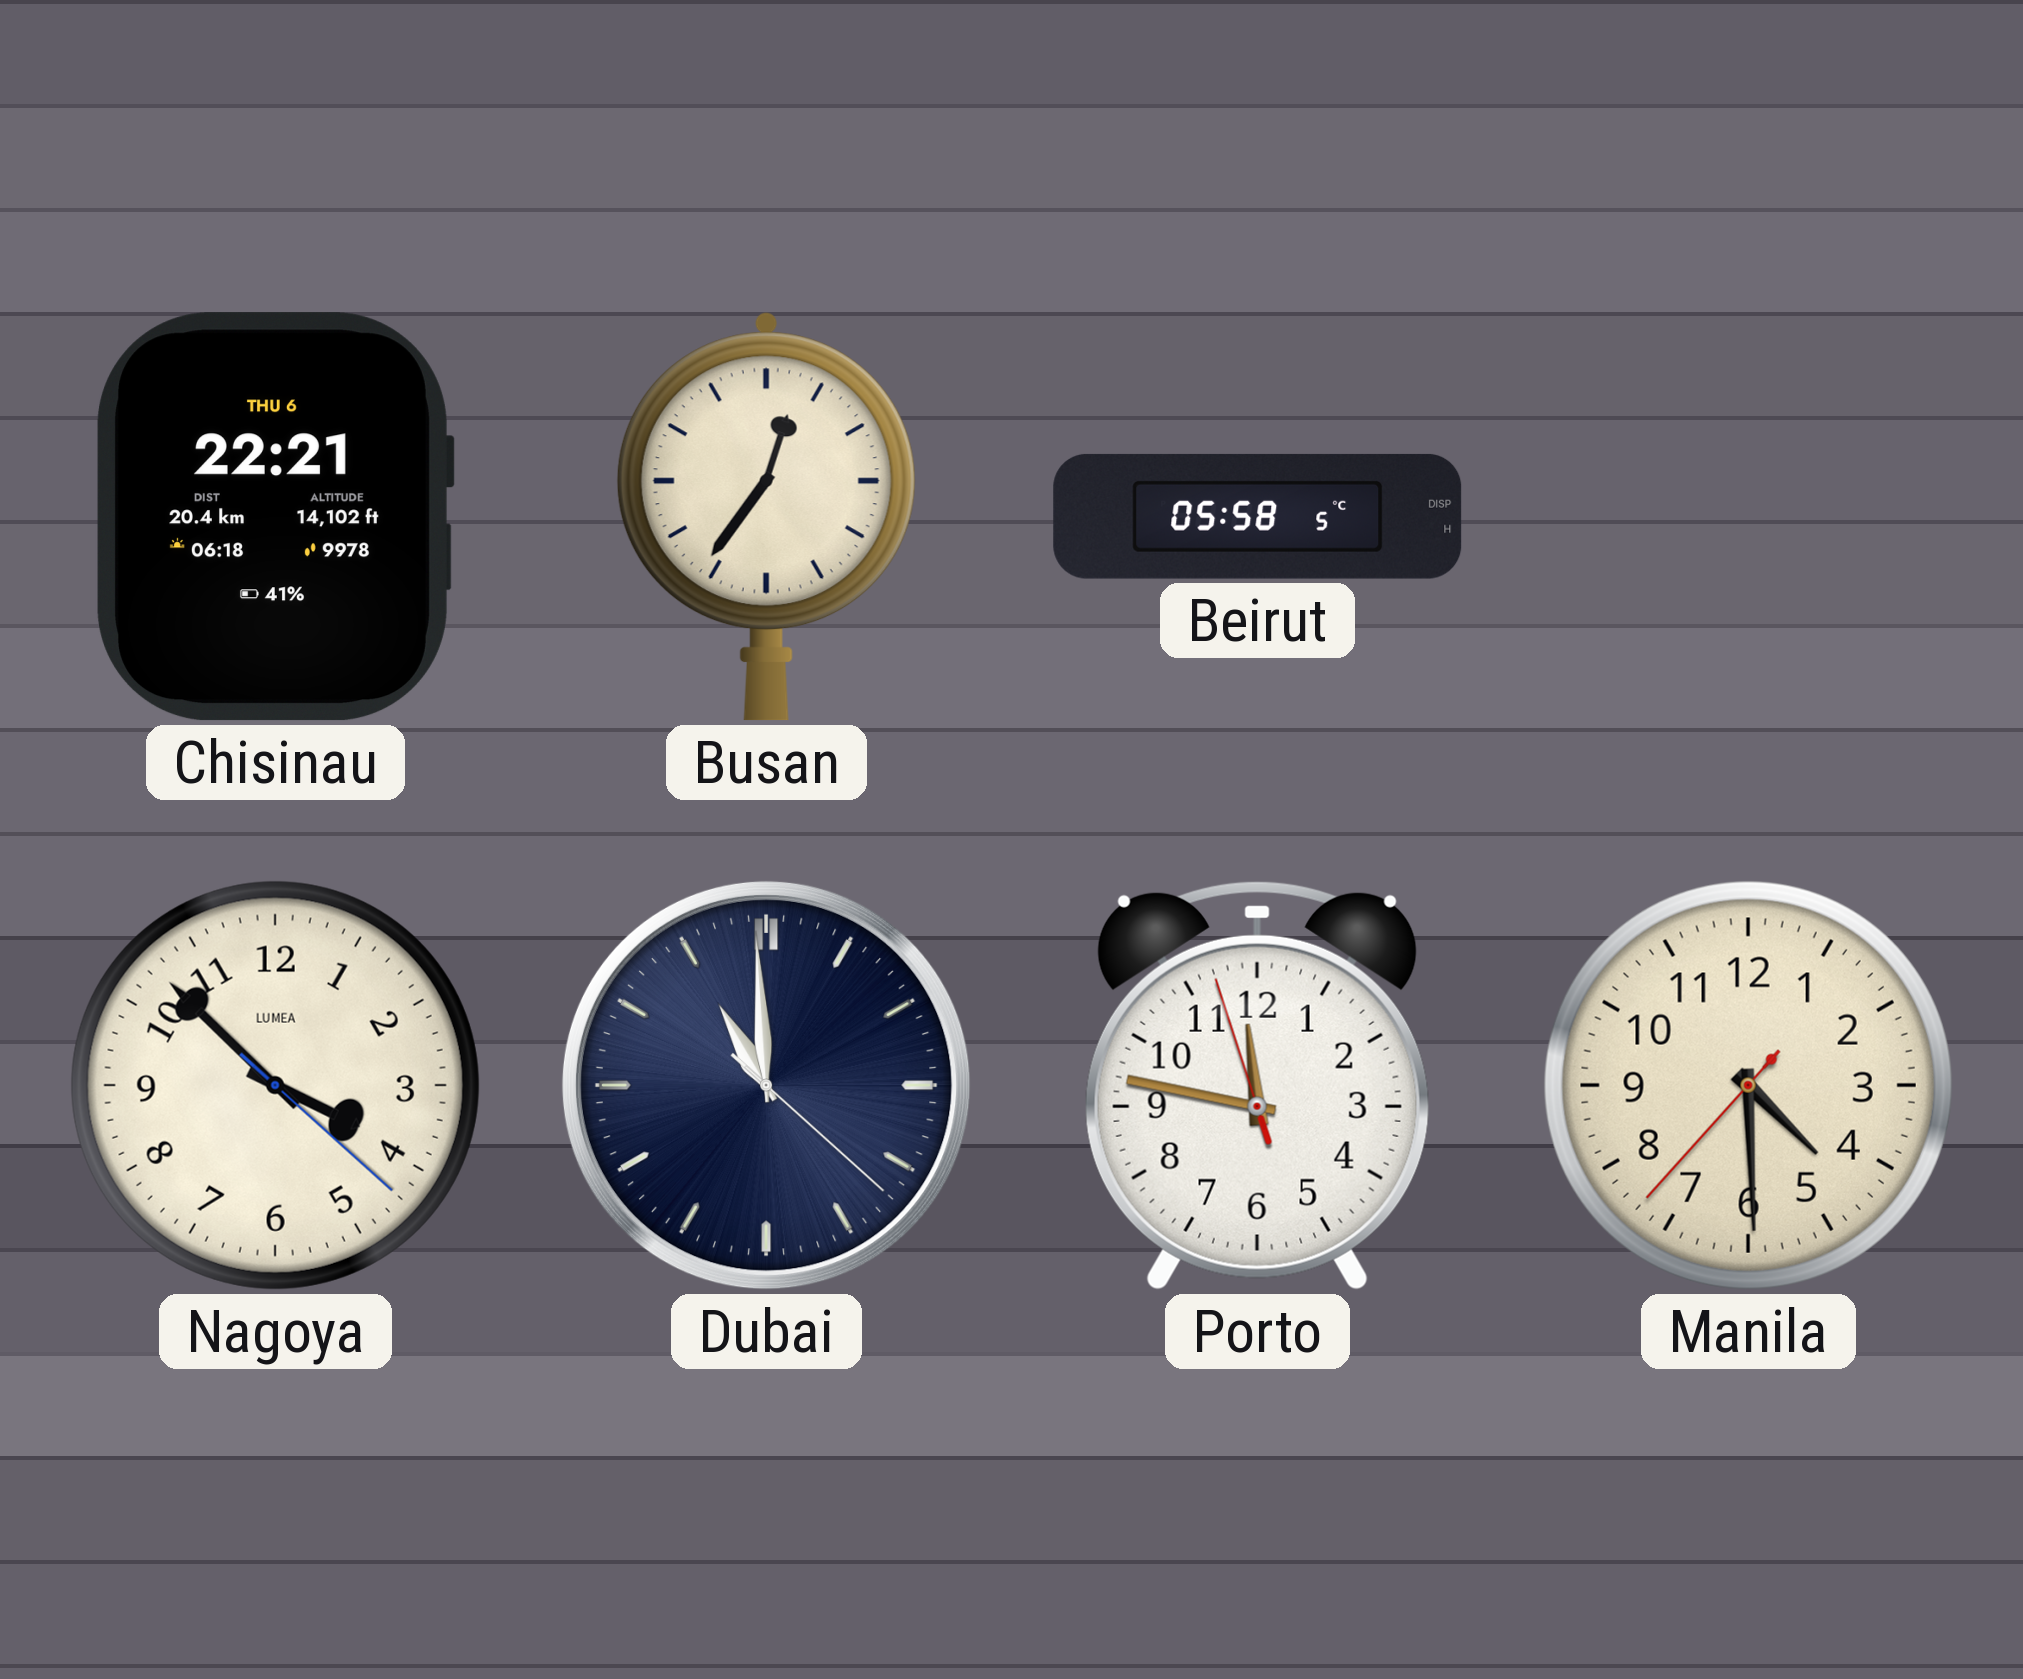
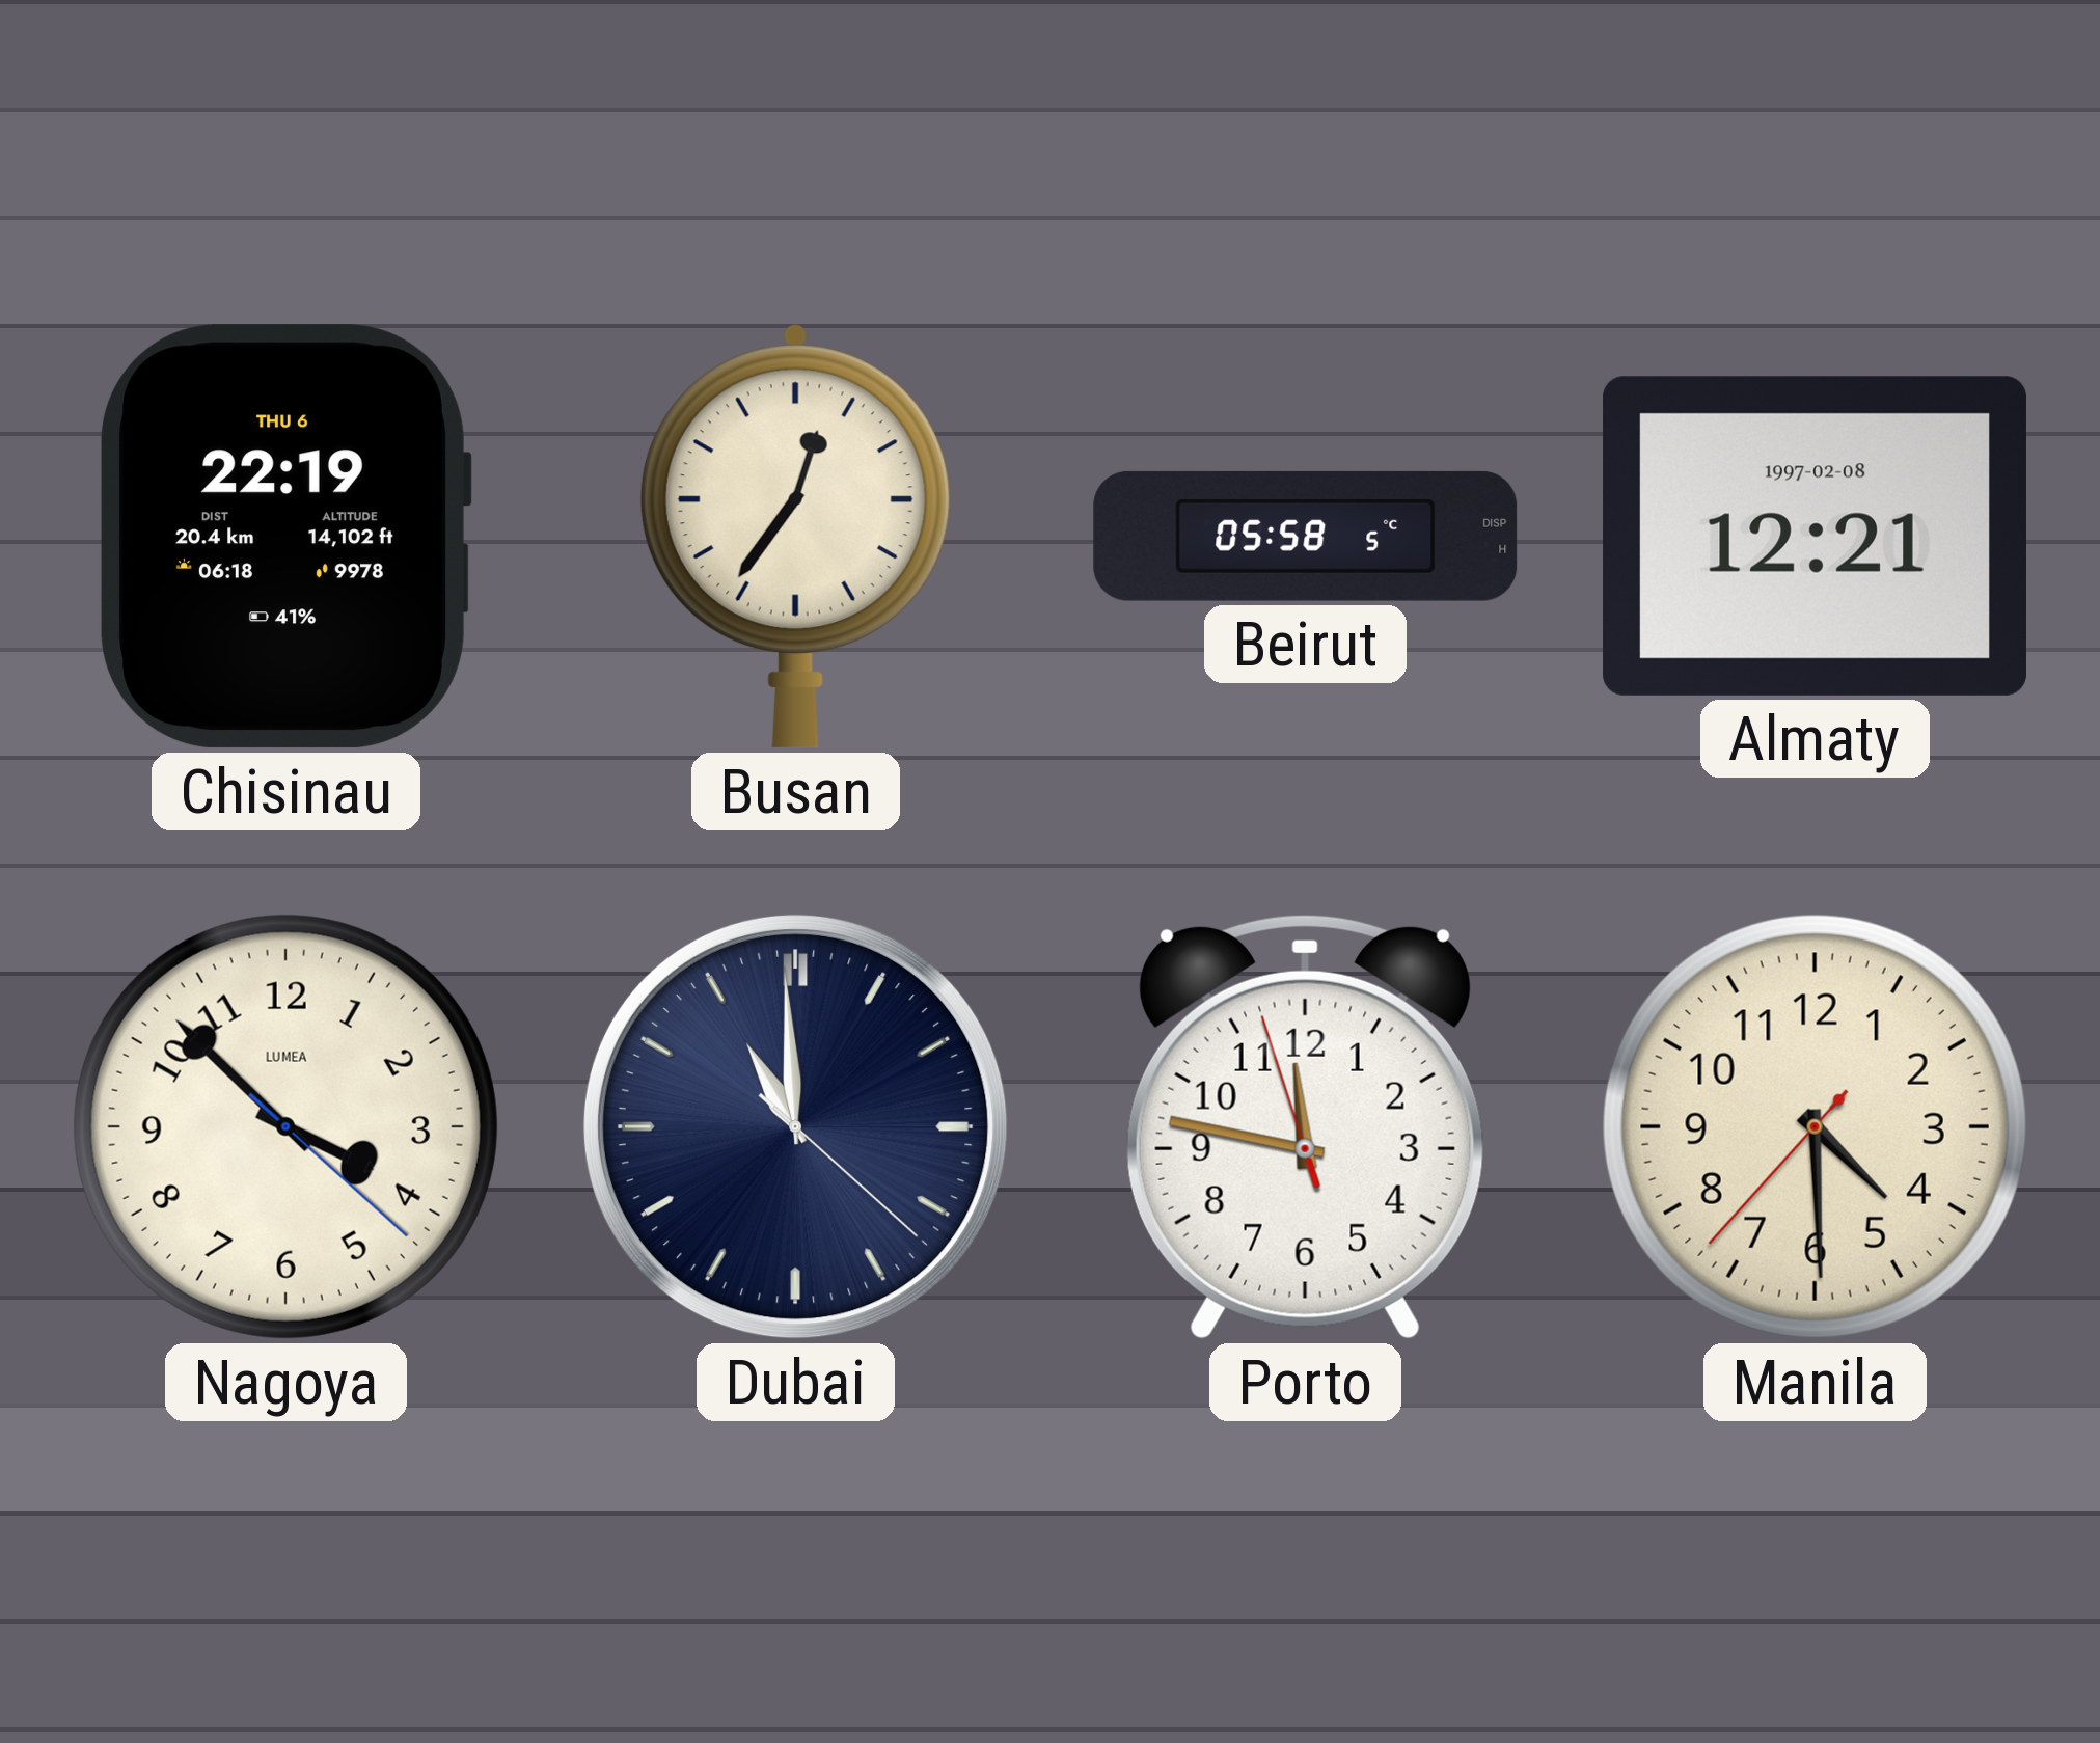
Chisinau: 22:21 -> 22:19 (285, 537)
Almaty: none -> 12:21 (1815, 536)
